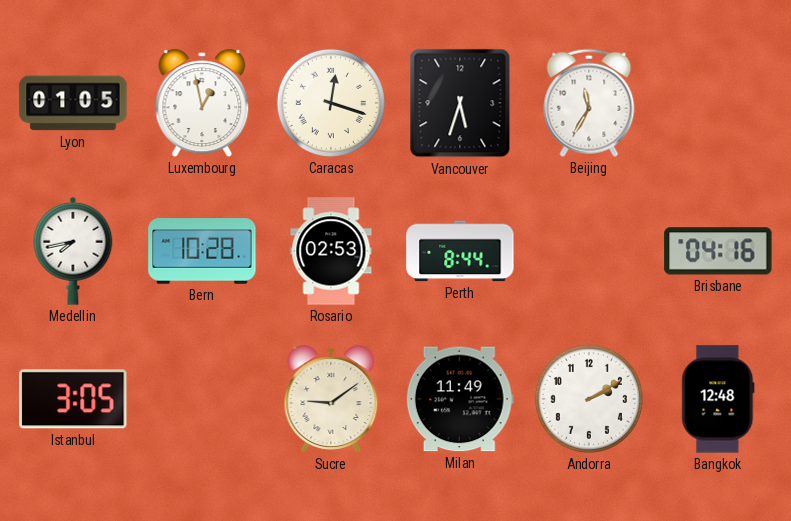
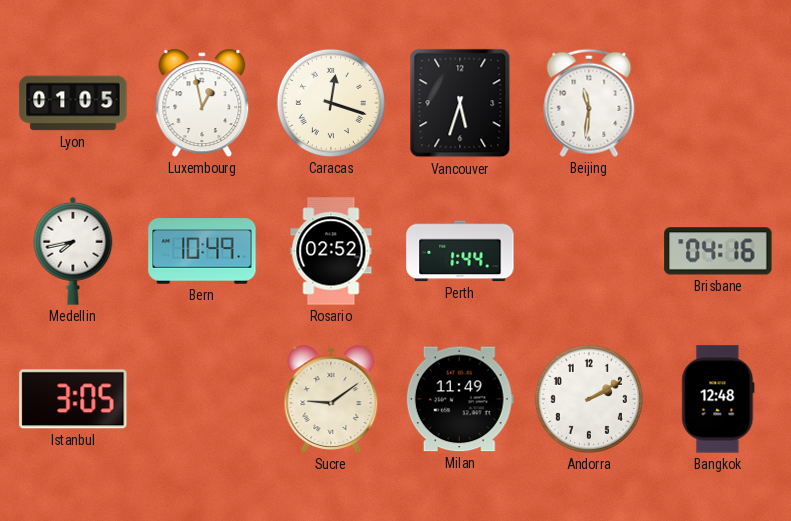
Beijing: 11:35 -> 11:31 (589, 103)
Bern: 10:28 -> 10:49 (202, 251)
Rosario: 02:53 -> 02:52 (331, 251)
Perth: 8:44 -> 1:44 (460, 251)
